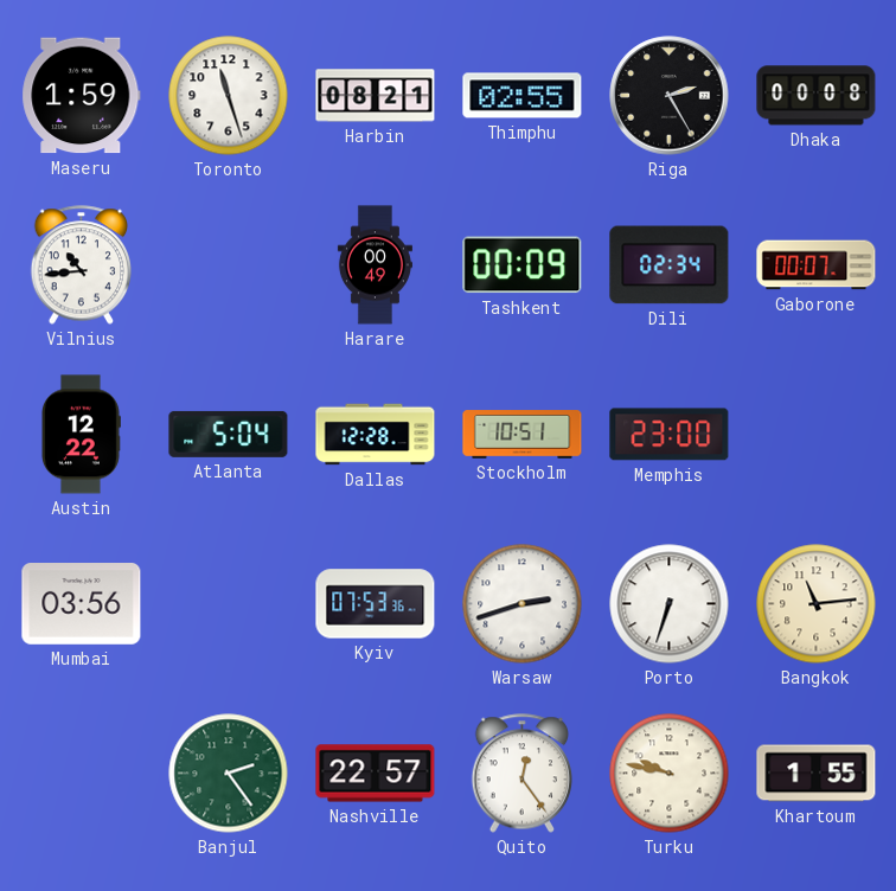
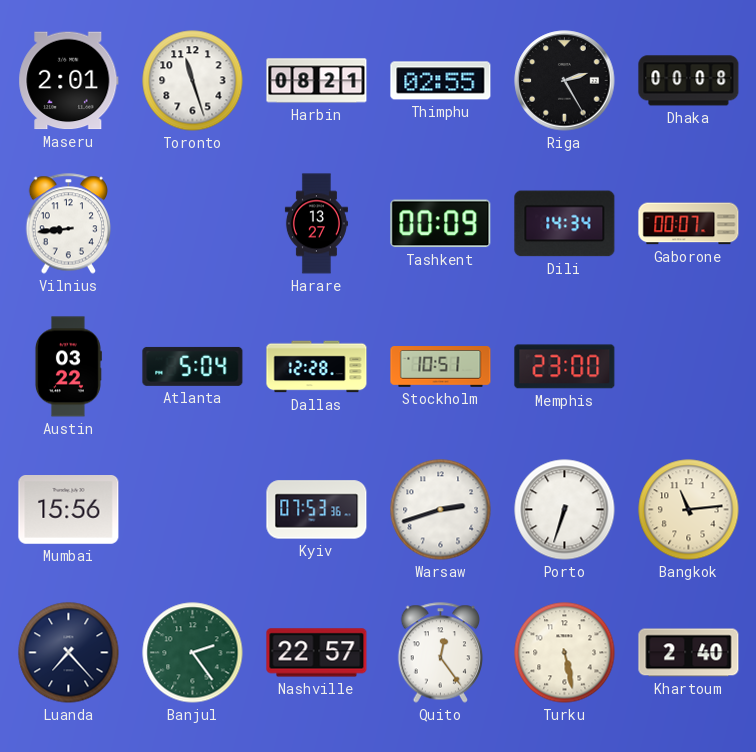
Maseru: 1:59 -> 2:01 (69, 81)
Vilnius: 10:44 -> 8:44 (69, 224)
Harare: 00:49 -> 13:27 (316, 224)
Dili: 02:34 -> 14:34 (565, 224)
Austin: 12:22 -> 03:22 (68, 367)
Mumbai: 03:56 -> 15:56 (69, 510)
Luanda: none -> 7:23 (69, 653)
Turku: 9:47 -> 5:28 (565, 653)
Khartoum: 1:55 -> 2:40 (689, 653)
